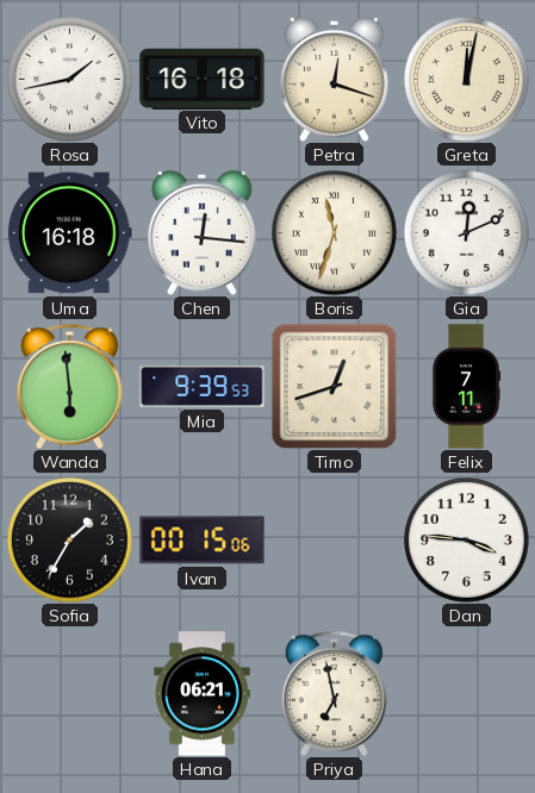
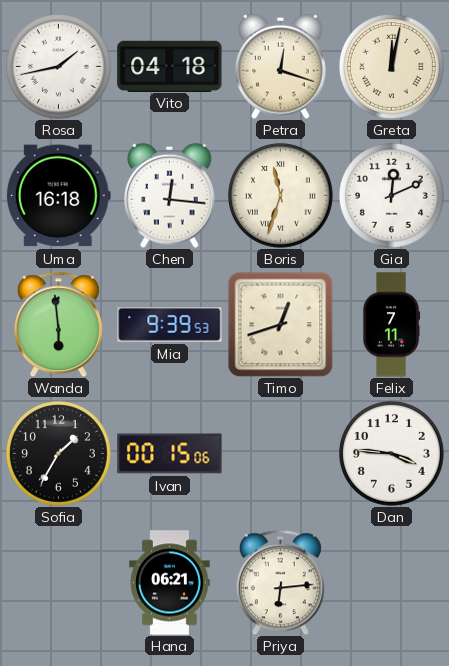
Vito: 16:18 -> 04:18 (170, 66)
Priya: 6:58 -> 6:14 (280, 582)
